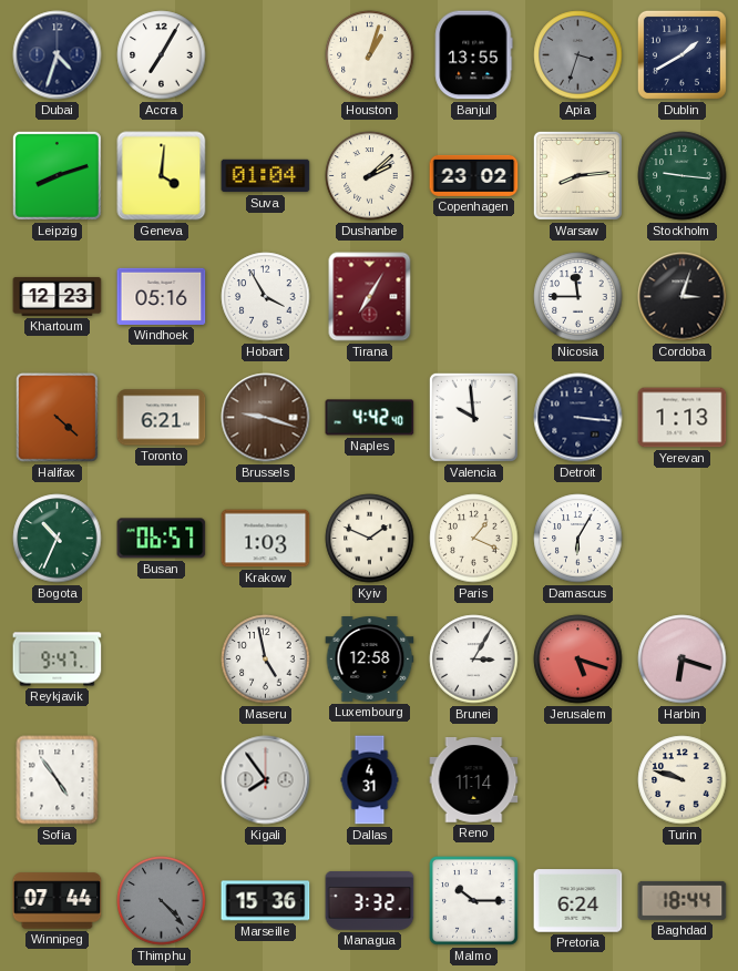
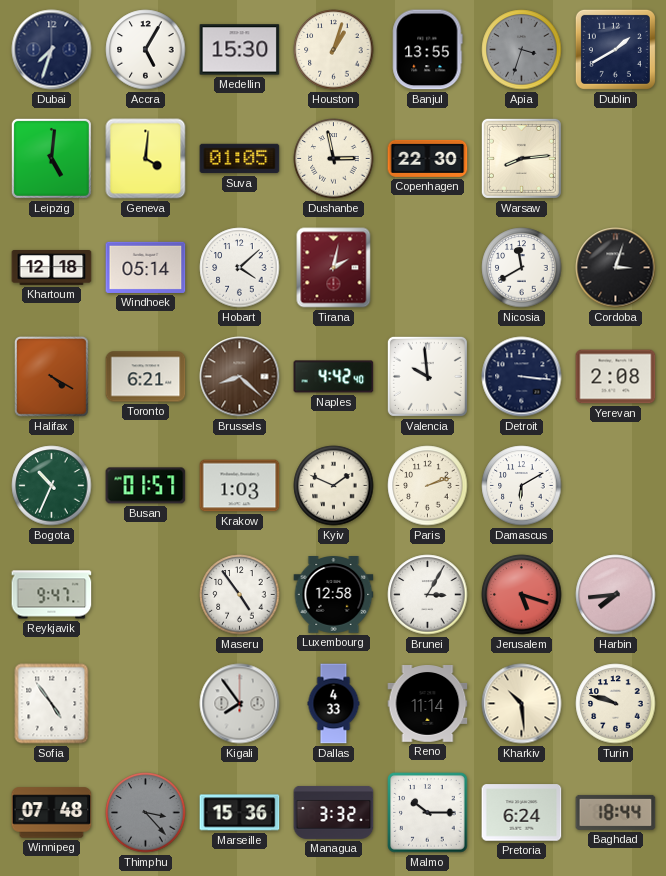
Dubai: 4:33 -> 7:33 (52, 50)
Accra: 7:05 -> 5:05 (146, 50)
Medellin: none -> 15:30 (240, 50)
Leipzig: 8:12 -> 5:01 (51, 158)
Suva: 01:04 -> 01:05 (240, 159)
Dushanbe: 2:08 -> 2:58 (334, 159)
Copenhagen: 23:02 -> 22:30 (428, 158)
Stockholm: 9:16 -> none (683, 176)
Khartoum: 12:23 -> 12:18 (52, 267)
Windhoek: 05:16 -> 05:14 (146, 267)
Hobart: 3:55 -> 4:08 (240, 268)
Tirana: 7:05 -> 2:02 (334, 268)
Nicosia: 11:45 -> 11:40 (522, 268)
Halifax: 4:22 -> 4:20 (51, 376)
Brussels: 9:18 -> 8:22 (240, 377)
Yerevan: 1:13 -> 2:08 (616, 377)
Busan: 06:57 -> 01:57 (146, 486)
Paris: 1:19 -> 2:12 (428, 486)
Damascus: 6:05 -> 6:10 (522, 486)
Maseru: 4:58 -> 4:54 (240, 595)
Harbin: 6:18 -> 7:44 (616, 595)
Dallas: 4:31 -> 4:33 (334, 704)
Kharkiv: none -> 10:29 (522, 704)
Winnipeg: 07:44 -> 07:48 (52, 813)
Thimphu: 4:23 -> 3:23 (146, 813)
